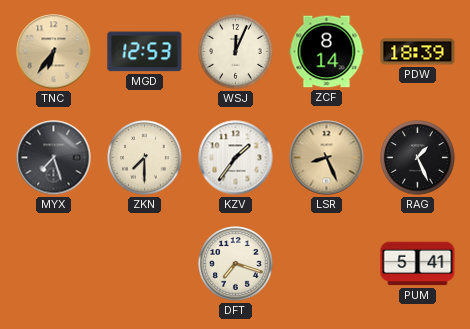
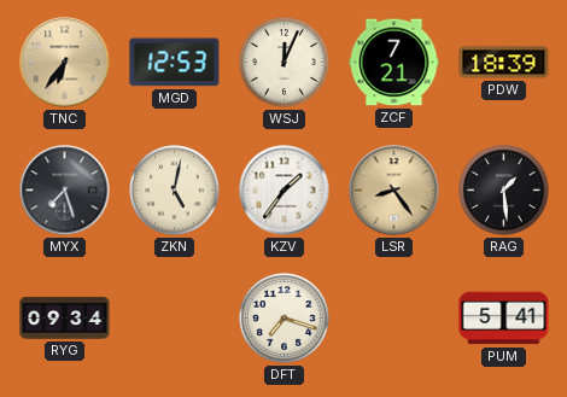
ZCF: 8:14 -> 7:21 (394, 63)
ZKN: 7:30 -> 5:02 (175, 191)
LSR: 8:26 -> 8:24 (394, 191)
RAG: 1:26 -> 1:29 (504, 191)
RYG: none -> 09:34 (65, 319)
